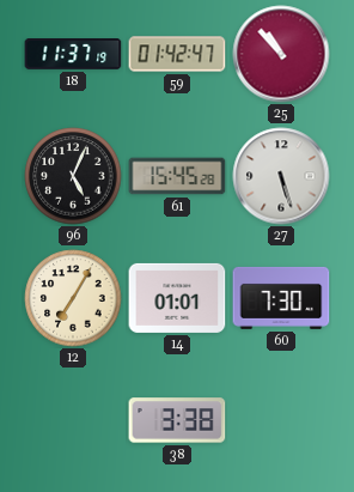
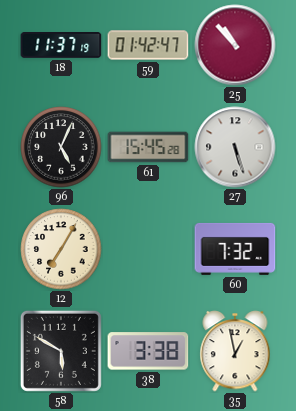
14: 01:01 -> none (177, 298)
60: 7:30 -> 7:32 (235, 249)
58: none -> 5:50 (61, 351)
35: none -> 12:58 (235, 351)
